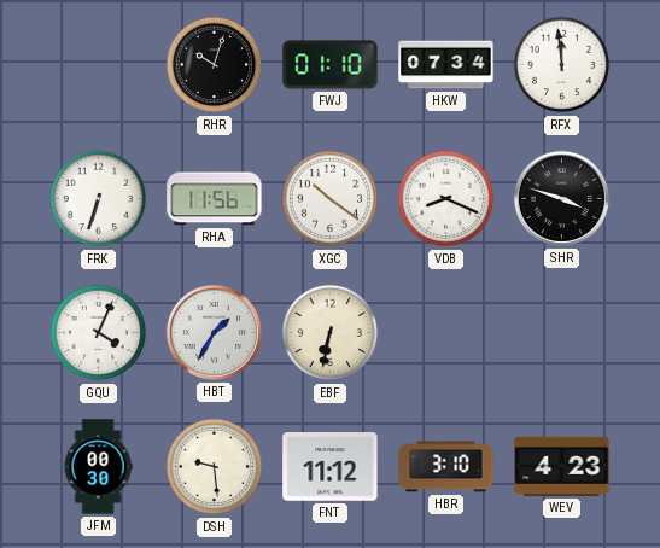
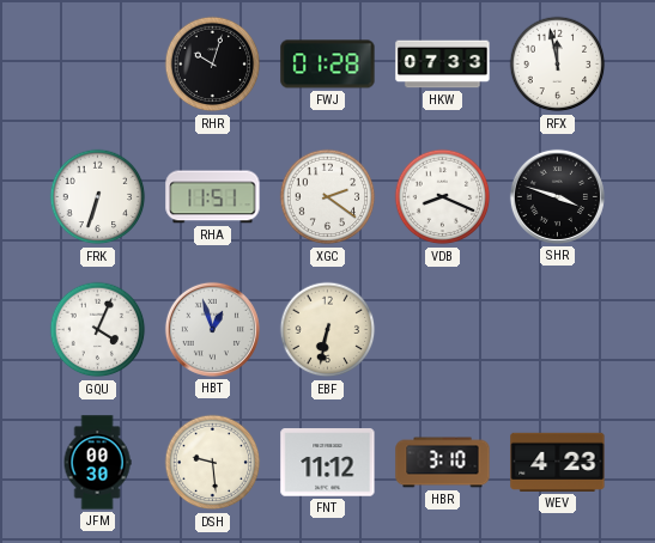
FWJ: 01:10 -> 01:28 (328, 65)
HKW: 07:34 -> 07:33 (443, 65)
RFX: 11:59 -> 11:58 (558, 65)
RHA: 11:56 -> 11:51 (213, 197)
XGC: 10:21 -> 2:21 (328, 197)
HBT: 1:35 -> 12:57 (212, 329)
